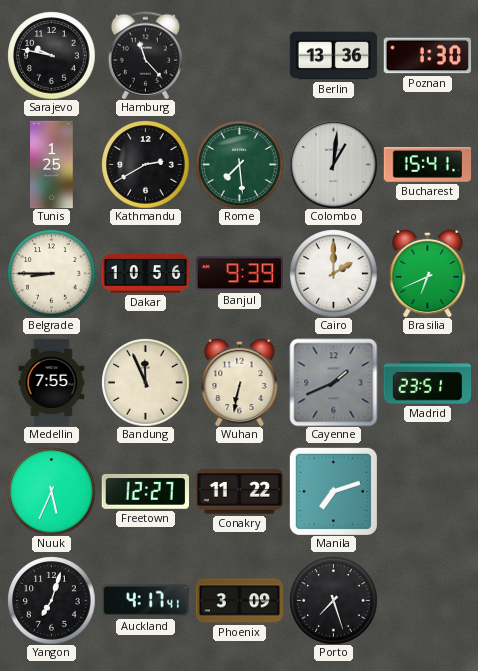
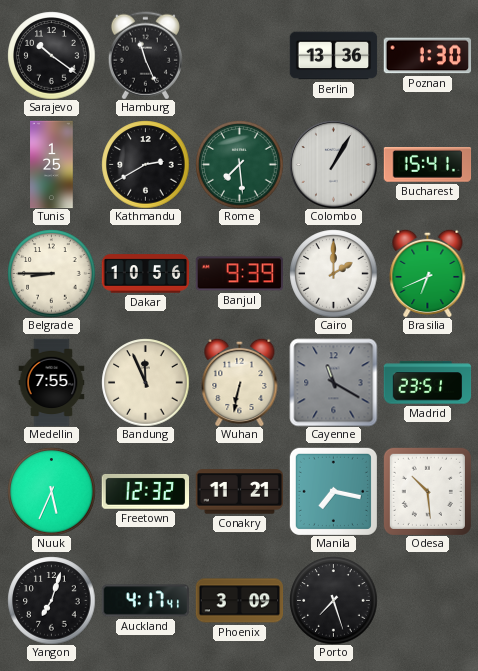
Sarajevo: 9:47 -> 10:21 (51, 55)
Hamburg: 11:23 -> 11:26 (145, 55)
Colombo: 1:01 -> 1:05 (333, 164)
Cayenne: 1:41 -> 11:20 (333, 382)
Freetown: 12:27 -> 12:32 (145, 491)
Conakry: 11:22 -> 11:21 (239, 492)
Manila: 7:12 -> 7:17 (333, 491)
Odesa: none -> 10:29 (427, 491)
